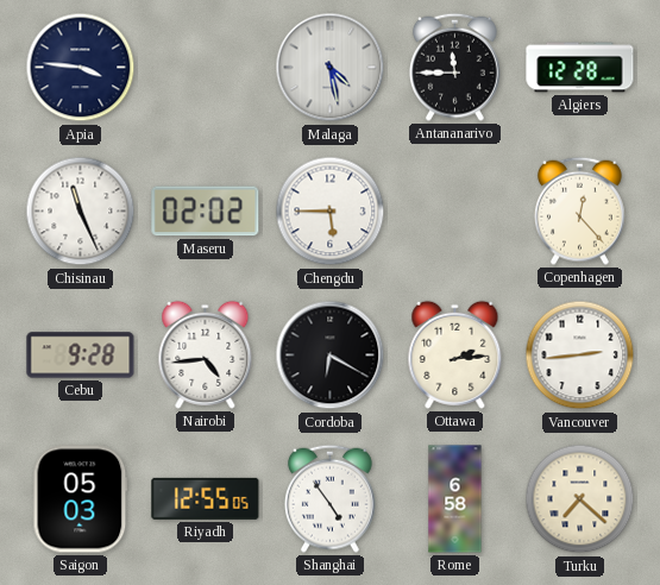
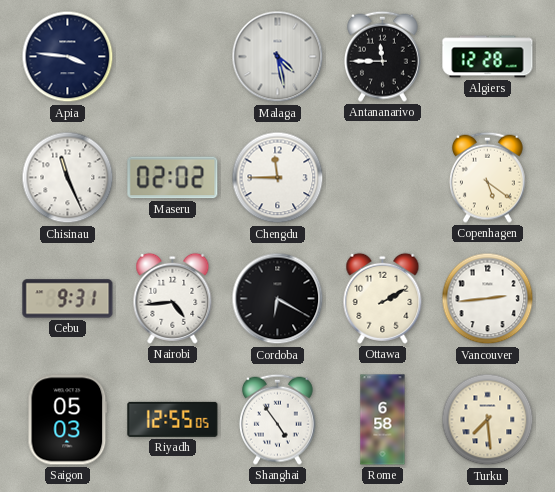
Chengdu: 5:45 -> 11:45 (278, 178)
Copenhagen: 12:23 -> 5:21 (487, 177)
Cebu: 9:28 -> 9:31 (68, 299)
Ottawa: 2:14 -> 2:10 (383, 298)
Turku: 7:22 -> 7:29 (488, 420)
